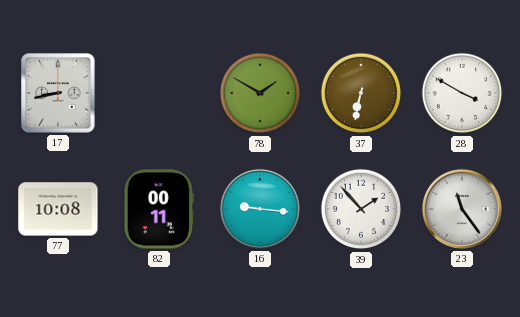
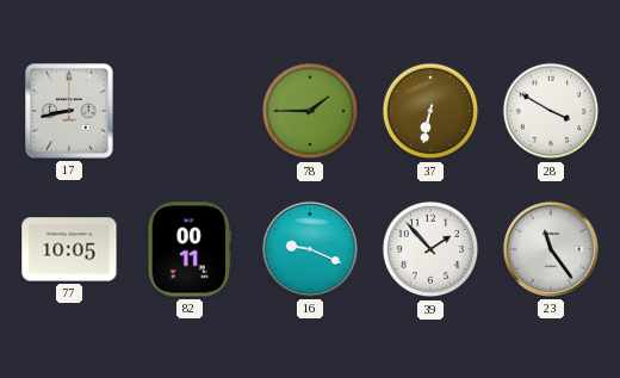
78: 1:50 -> 1:45 (310, 111)
77: 10:08 -> 10:05 (69, 249)
16: 9:16 -> 9:19 (310, 249)
